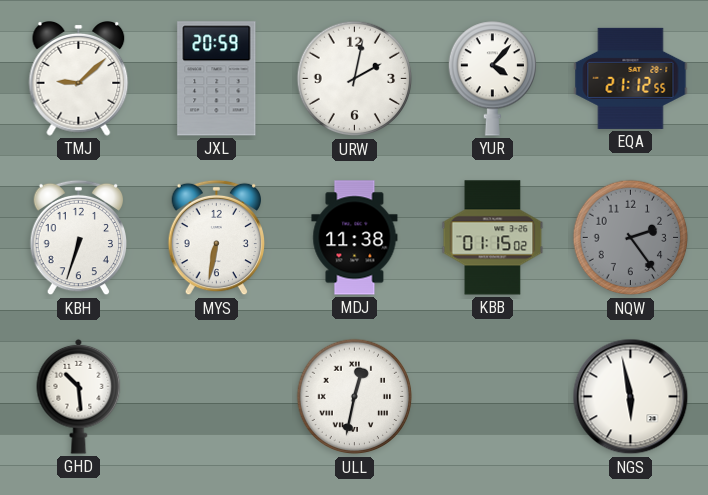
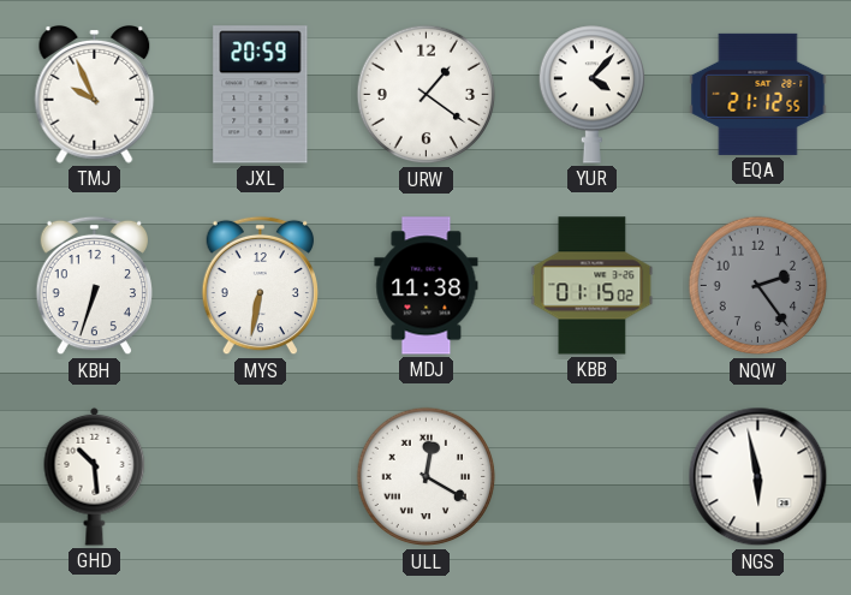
TMJ: 9:08 -> 9:56 (95, 95)
URW: 2:02 -> 1:21 (427, 95)
ULL: 12:32 -> 12:20 (427, 477)
